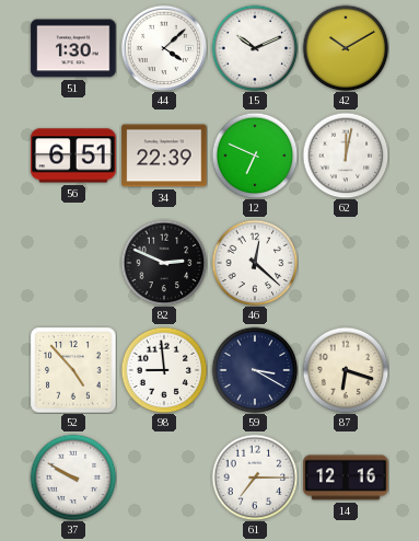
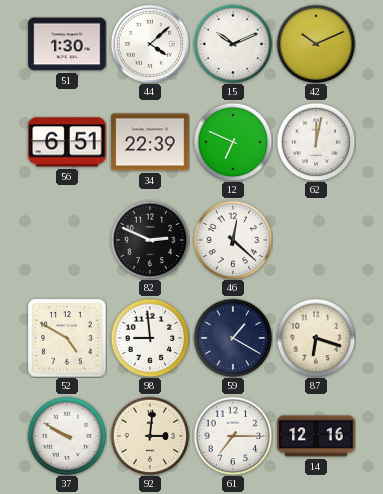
42: 10:10 -> 10:11 (316, 44)
52: 4:53 -> 4:50 (67, 338)
59: 3:20 -> 1:20 (233, 338)
92: none -> 3:01 (150, 436)
